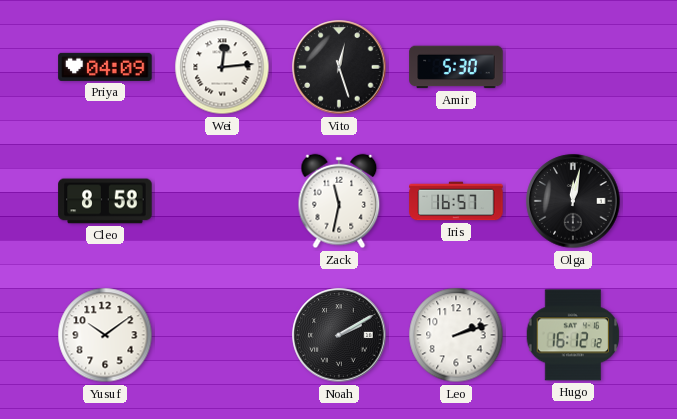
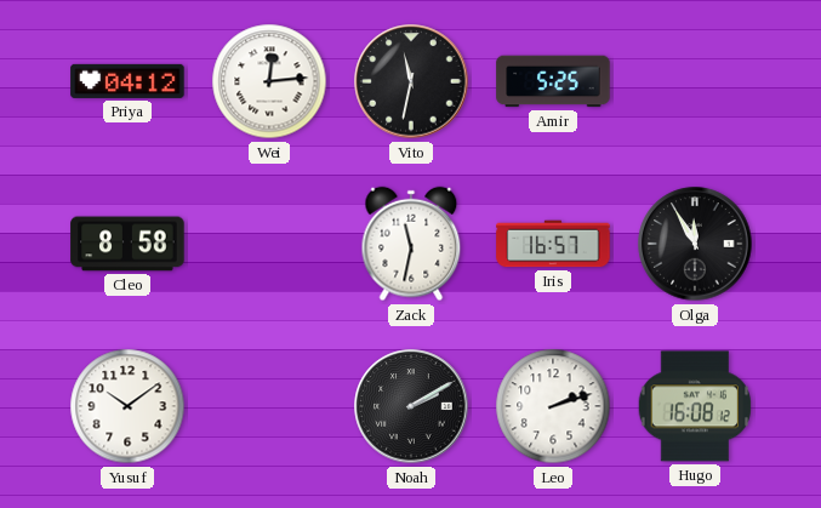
Priya: 04:09 -> 04:12 (127, 81)
Vito: 12:27 -> 11:32 (411, 81)
Amir: 5:30 -> 5:25 (553, 81)
Olga: 12:02 -> 11:55 (695, 244)
Hugo: 16:12 -> 16:08 (694, 406)
